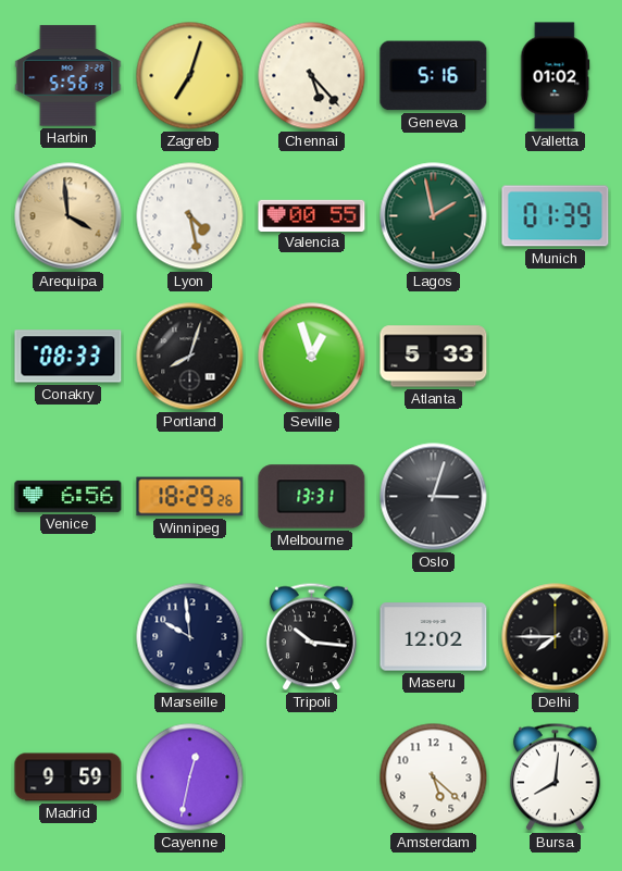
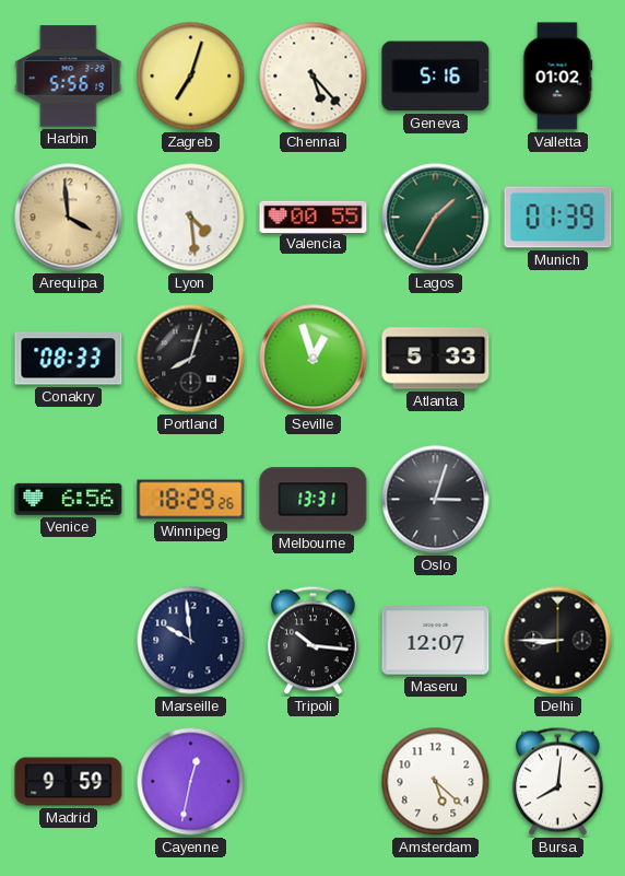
Lyon: 4:28 -> 4:29 (191, 218)
Lagos: 1:58 -> 1:35 (436, 218)
Maseru: 12:02 -> 12:07 (436, 641)
Delhi: 7:45 -> 8:45 (558, 641)
